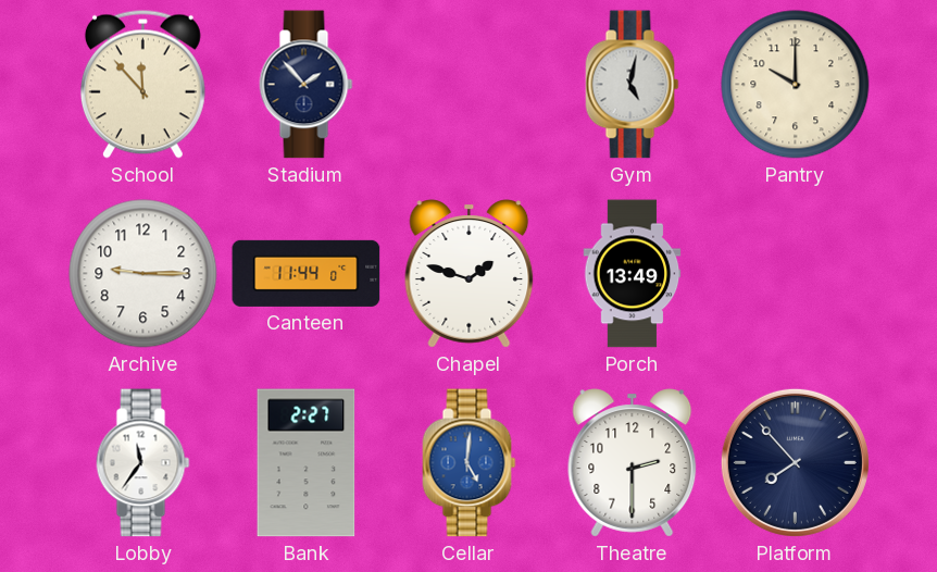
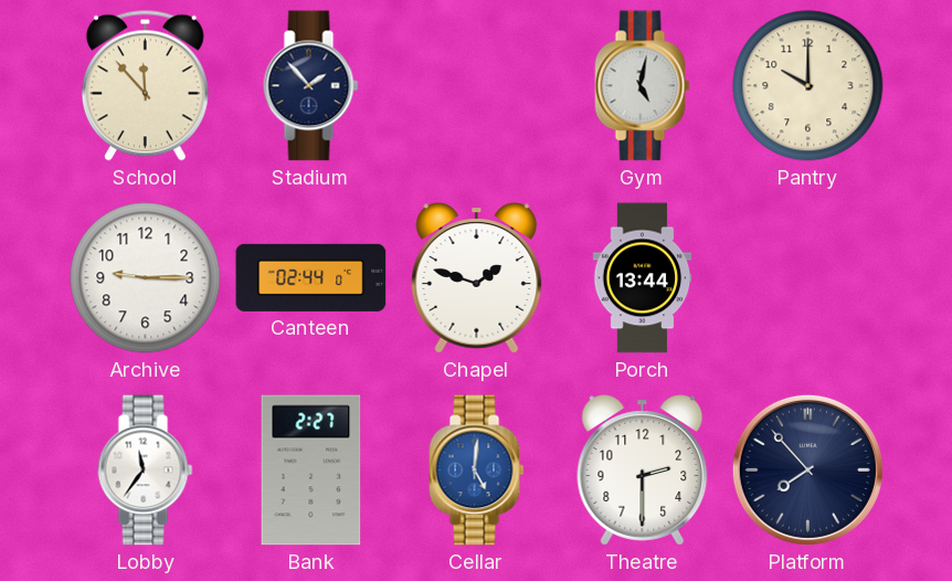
Canteen: 11:44 -> 02:44 (311, 277)
Porch: 13:49 -> 13:44 (643, 278)
